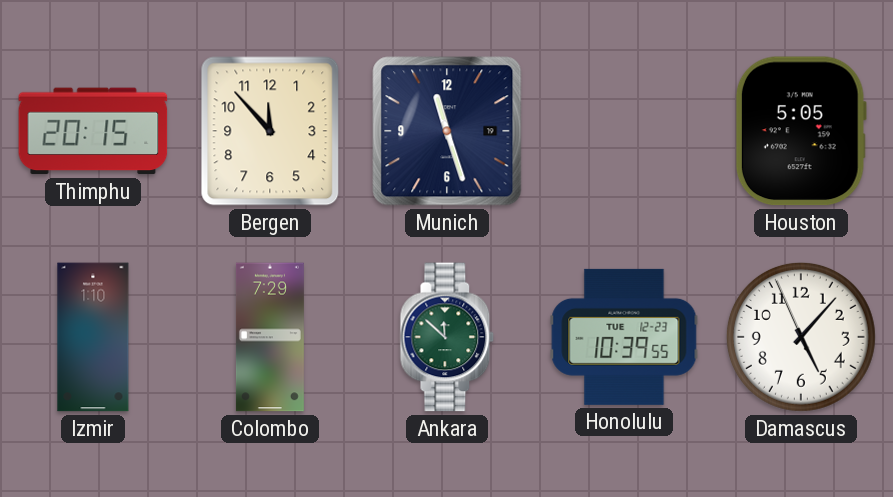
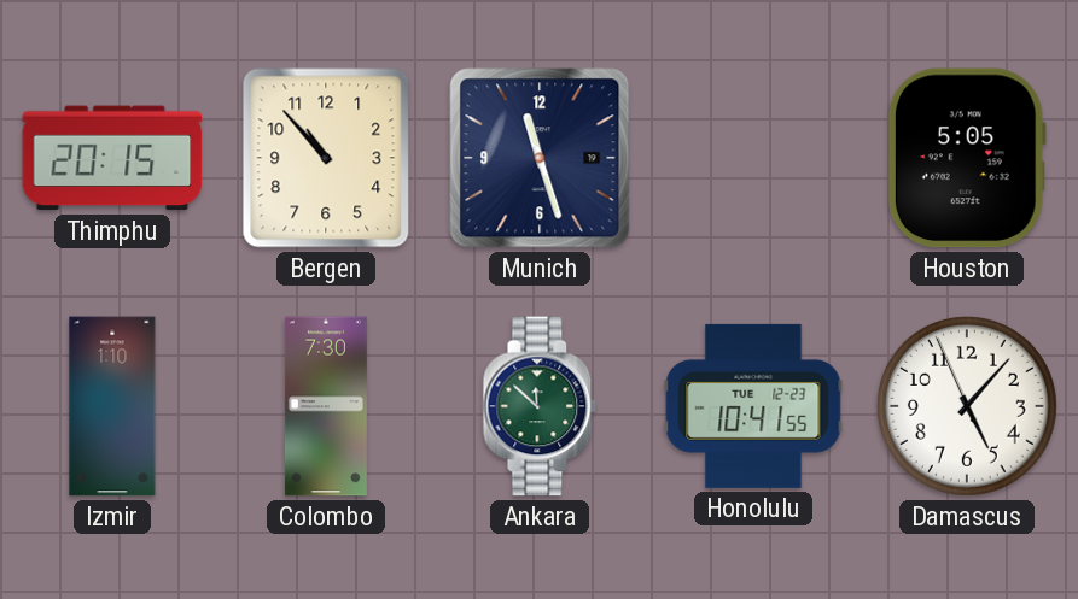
Bergen: 11:53 -> 10:53 (326, 158)
Colombo: 7:29 -> 7:30 (326, 406)
Honolulu: 10:39 -> 10:41 (753, 406)
